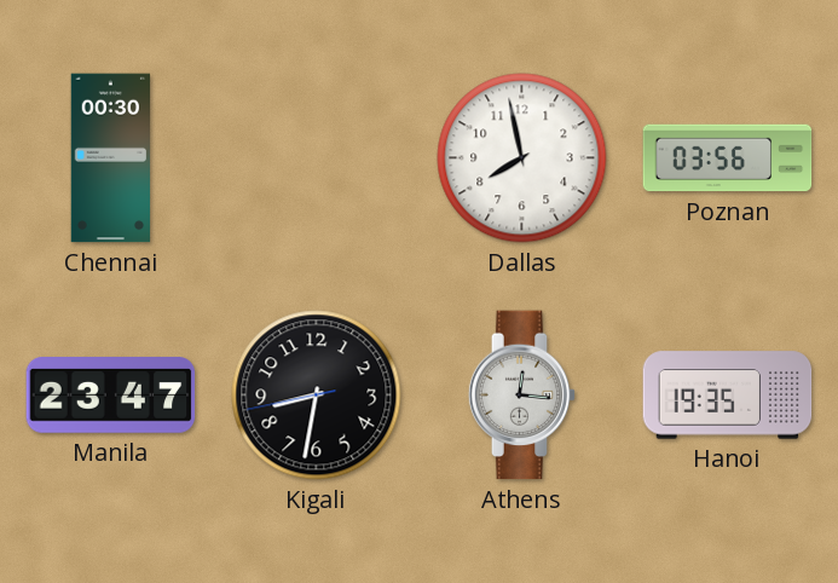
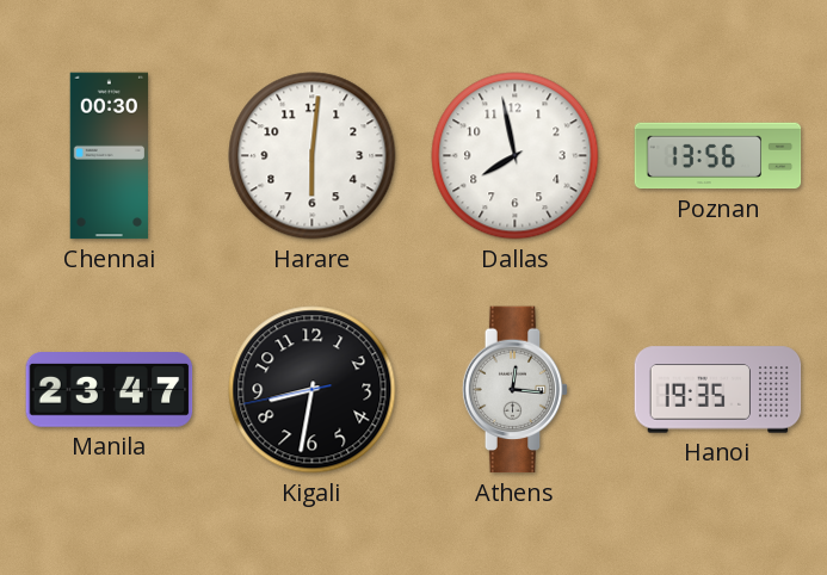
Harare: none -> 6:01 (313, 156)
Poznan: 03:56 -> 13:56 (718, 156)
